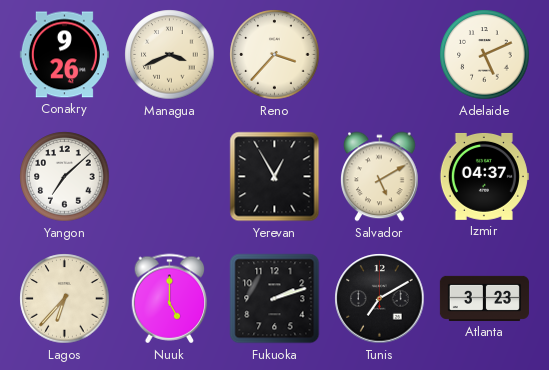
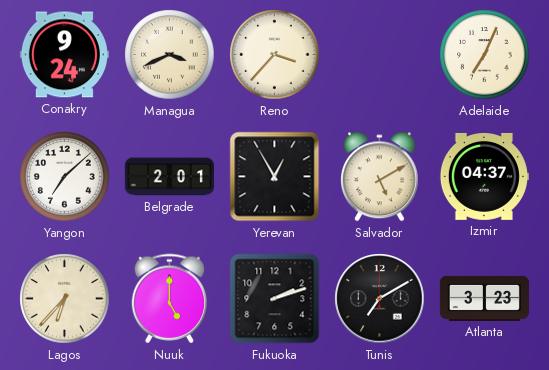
Conakry: 9:26 -> 9:24 (64, 55)
Adelaide: 5:11 -> 7:04 (485, 55)
Belgrade: none -> 2:01 (169, 177)
